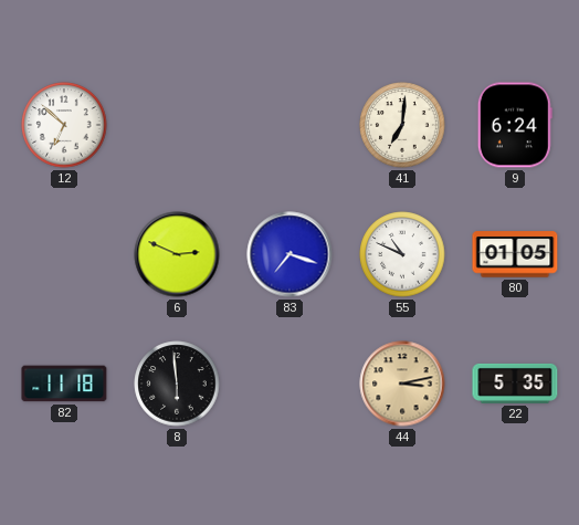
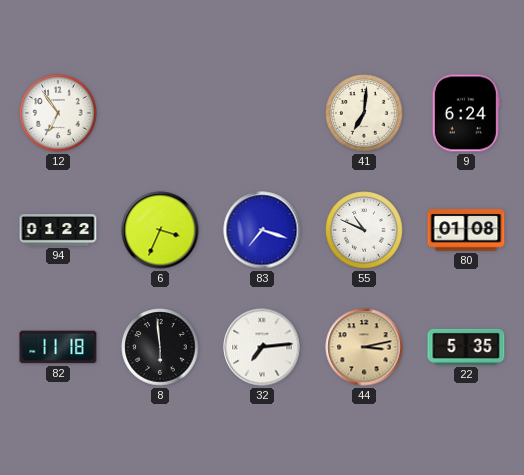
12: 6:52 -> 6:54 (58, 113)
94: none -> 01:22 (58, 230)
6: 2:49 -> 3:34 (160, 230)
80: 01:05 -> 01:08 (466, 230)
32: none -> 7:14 (262, 347)
